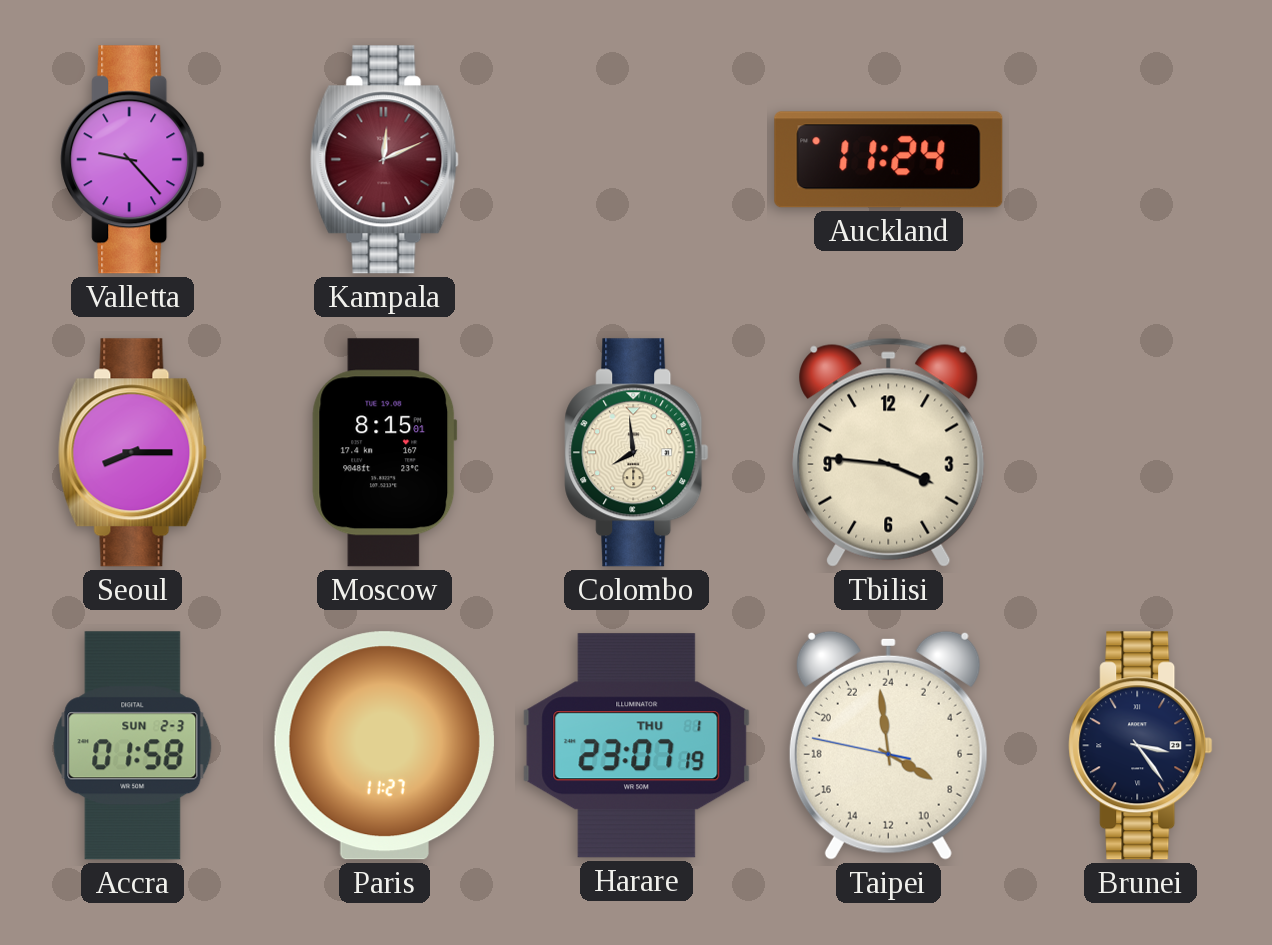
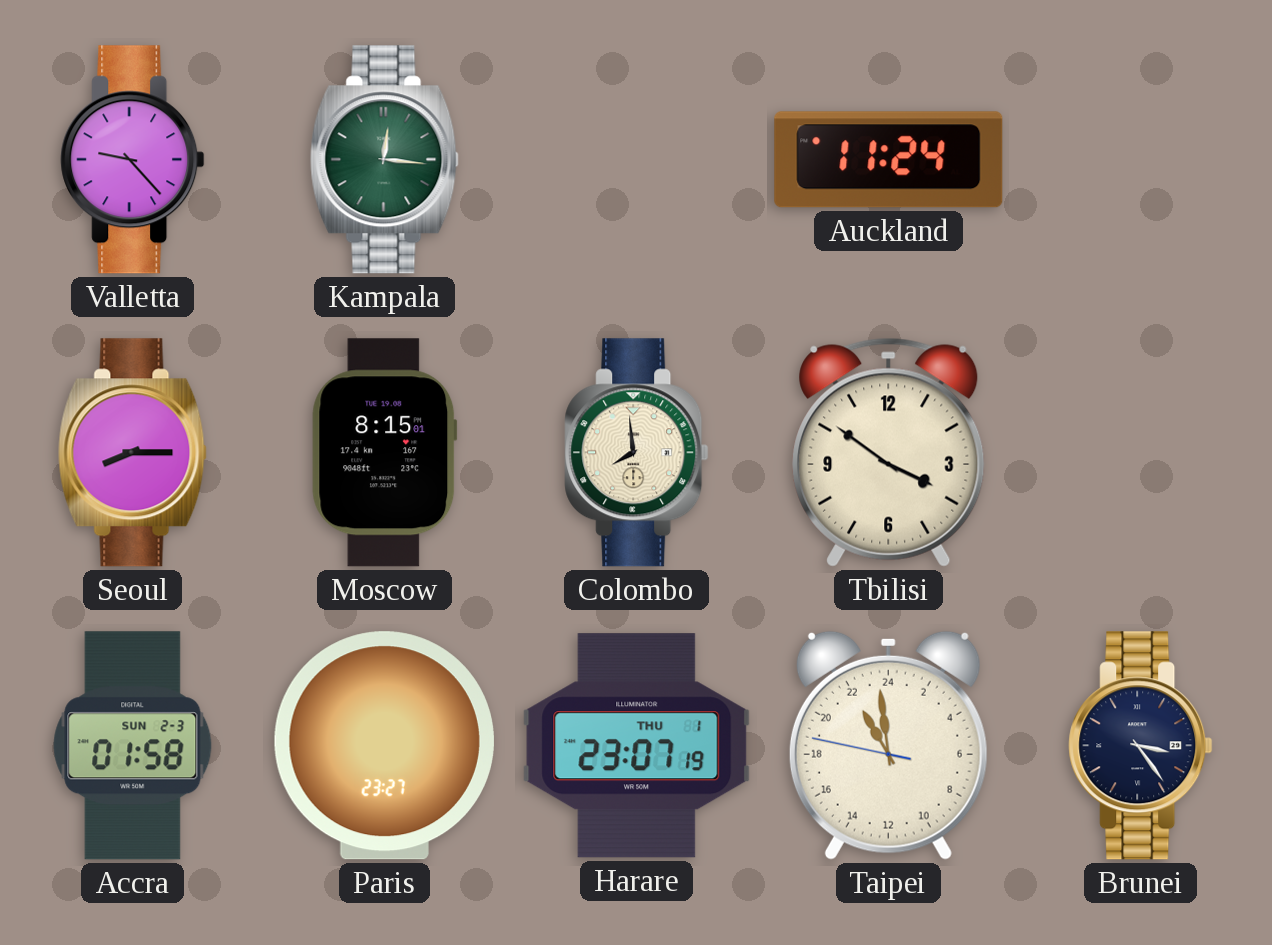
Kampala: 12:11 -> 12:16 (384, 160)
Kampala dial: burgundy -> green (384, 160)
Tbilisi: 3:46 -> 3:51 (889, 452)
Paris: 11:27 -> 23:27 (384, 746)
Taipei: 7:58 -> 21:58 (888, 745)
